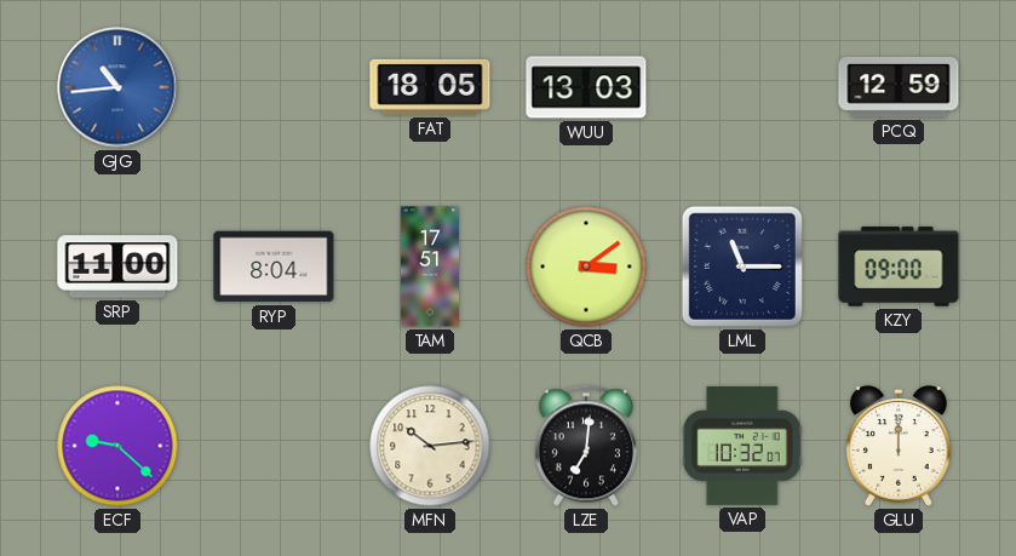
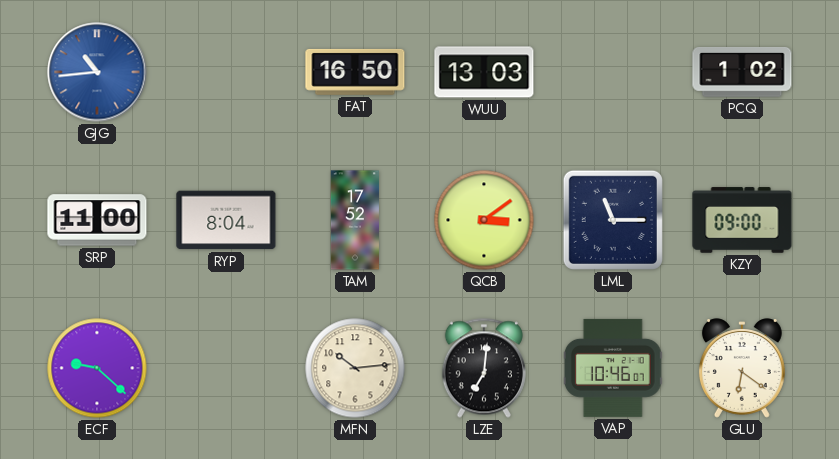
FAT: 18:05 -> 16:50 (355, 72)
PCQ: 12:59 -> 1:02 (742, 73)
TAM: 17:51 -> 17:52 (355, 220)
VAP: 10:32 -> 10:46 (613, 368)
GLU: 12:00 -> 6:21 (742, 368)
